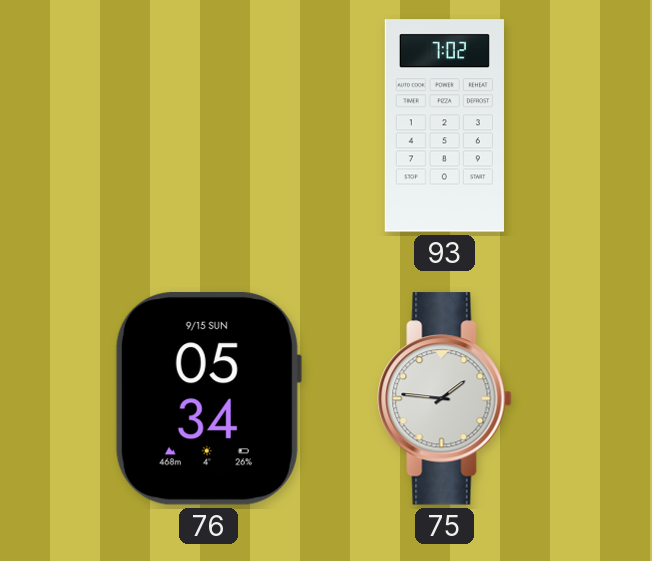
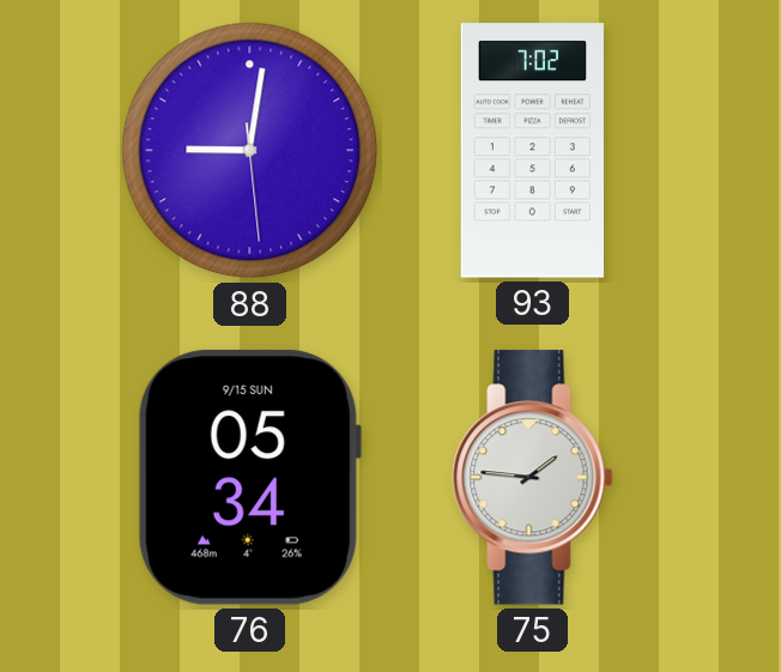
88: none -> 9:01 (250, 151)
